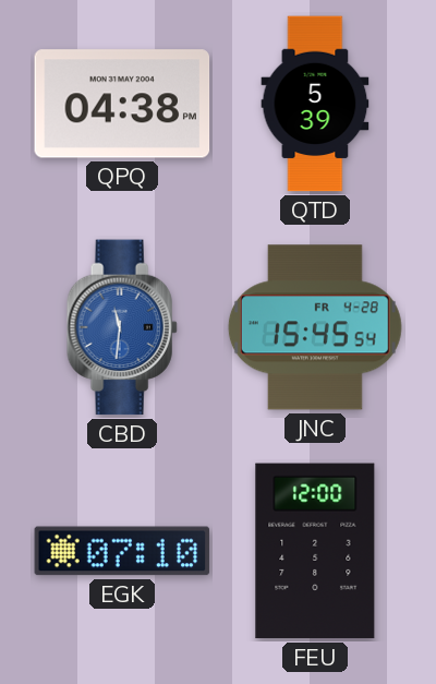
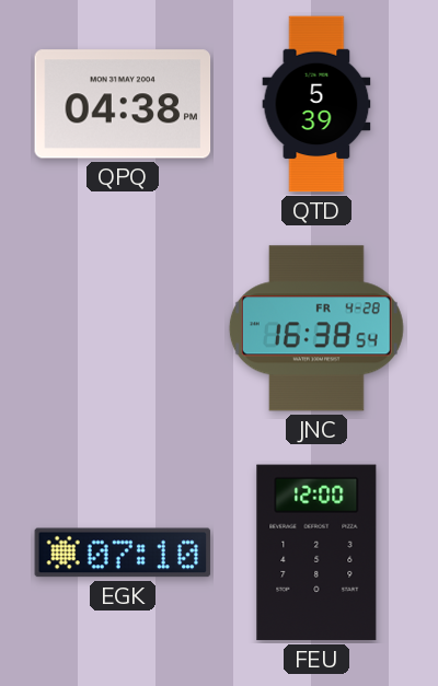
CBD: 11:31 -> none (122, 327)
JNC: 15:45 -> 16:38 (316, 328)
